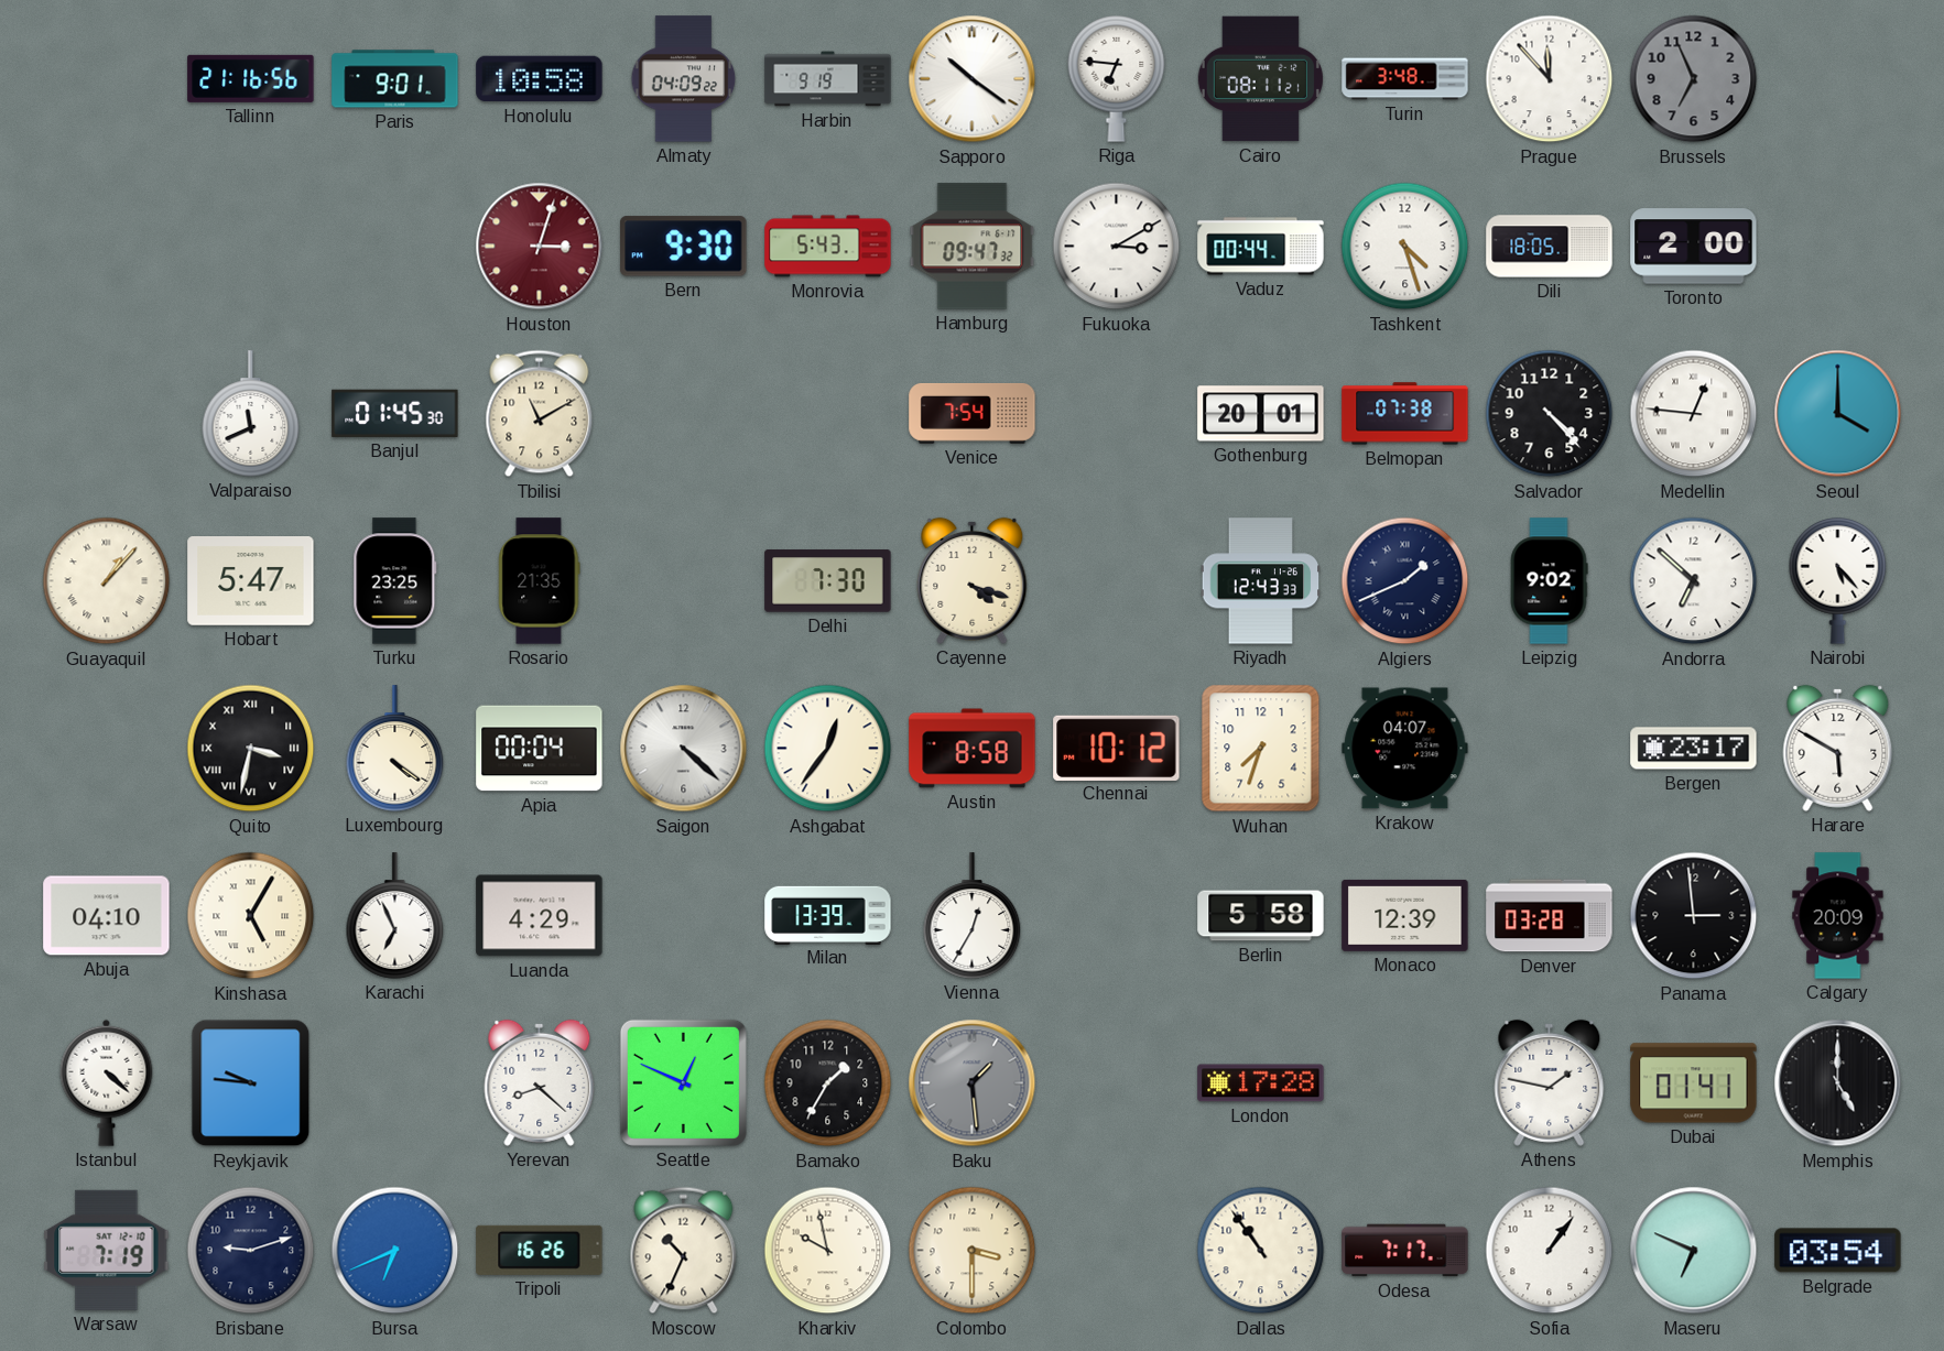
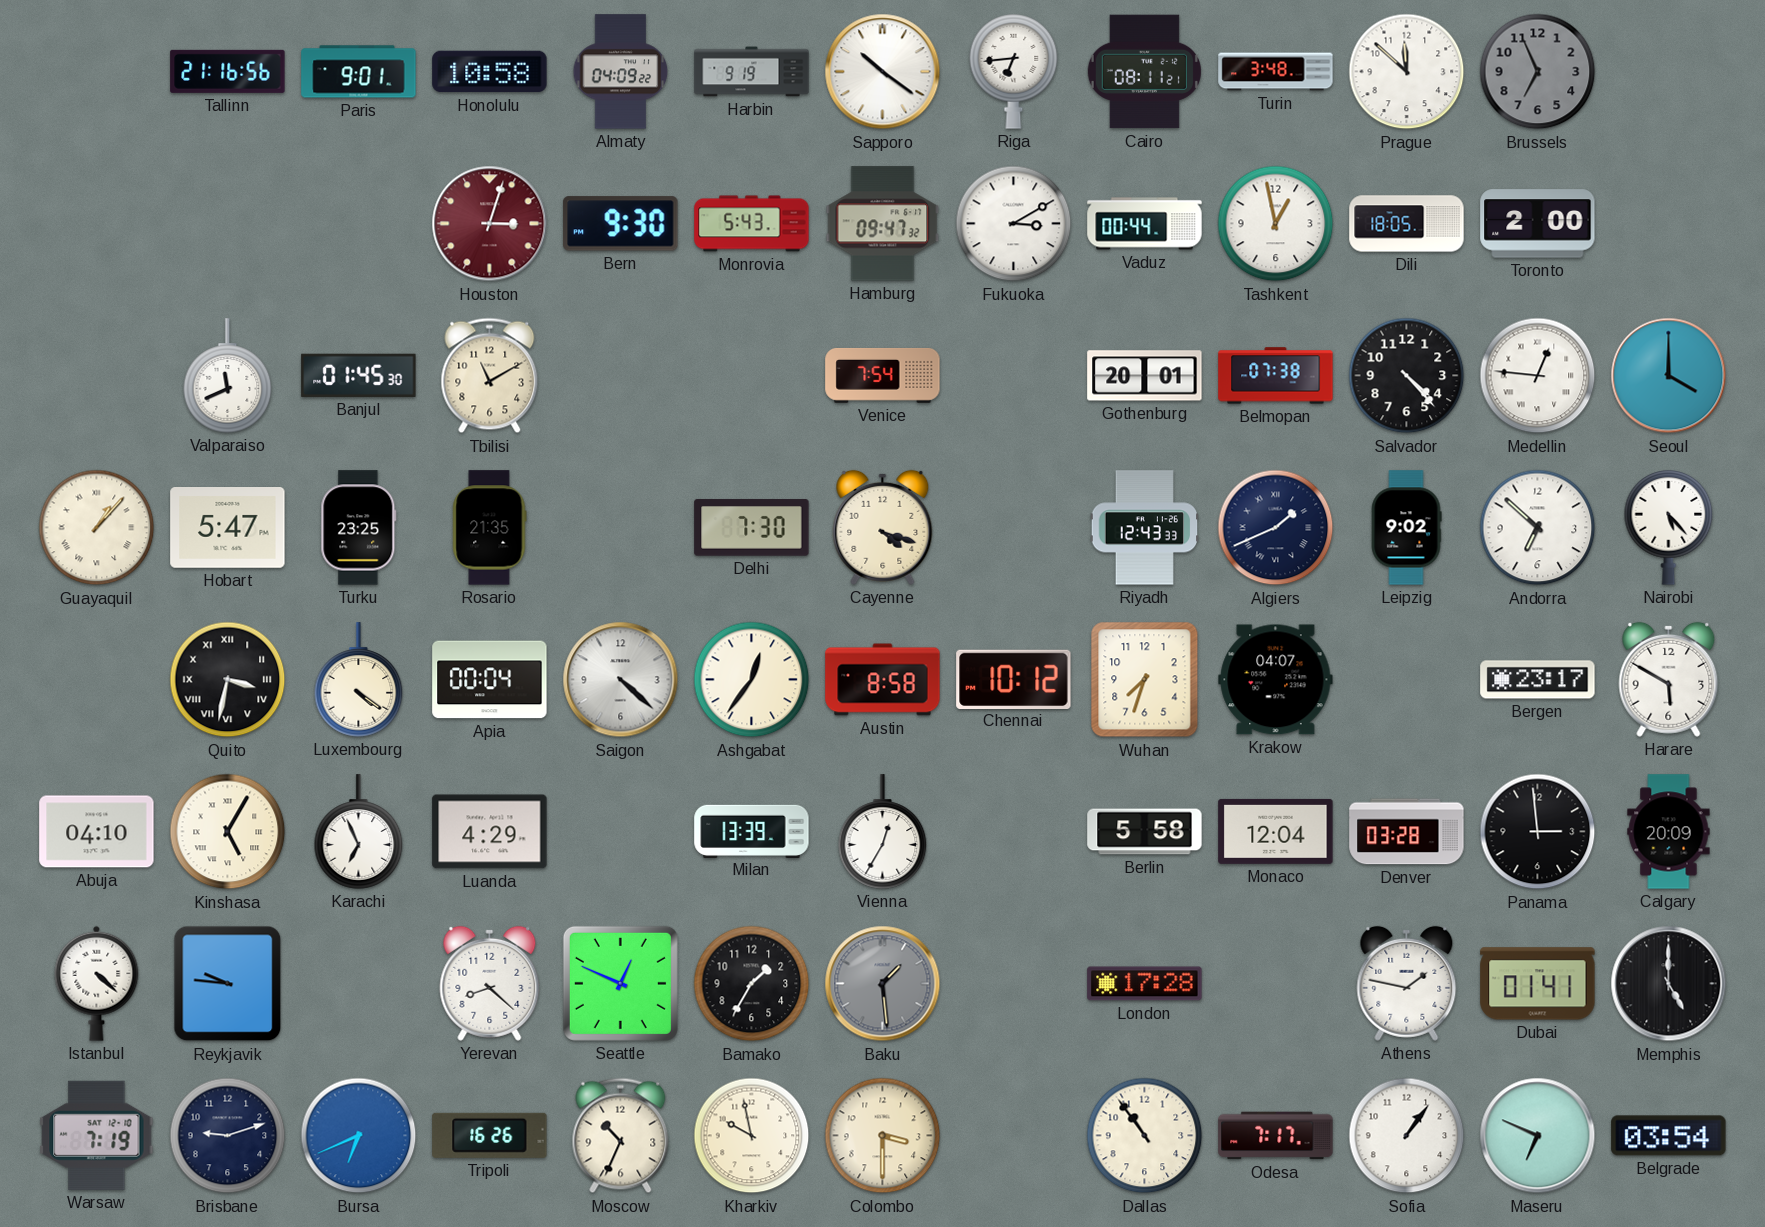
Riga: 6:46 -> 6:44 (1014, 72)
Prague: 11:53 -> 11:52 (1407, 72)
Tashkent: 4:27 -> 12:58 (1276, 224)
Monaco: 12:39 -> 12:04 (1276, 831)
